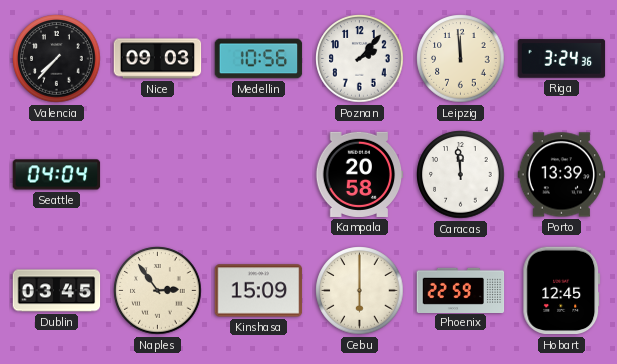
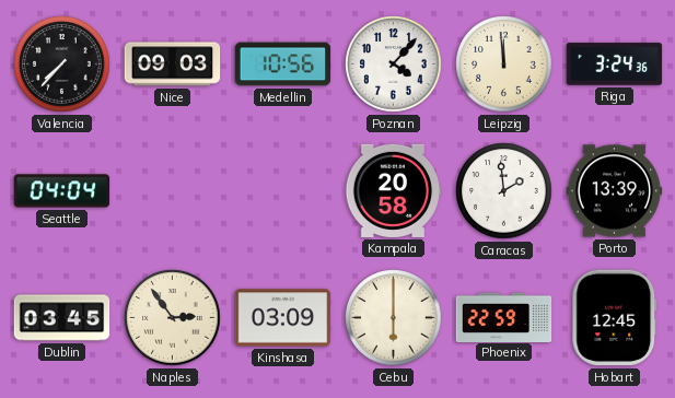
Poznan: 2:07 -> 4:07 (394, 65)
Caracas: 11:59 -> 1:59 (504, 191)
Kinshasa: 15:09 -> 03:09 (283, 318)
